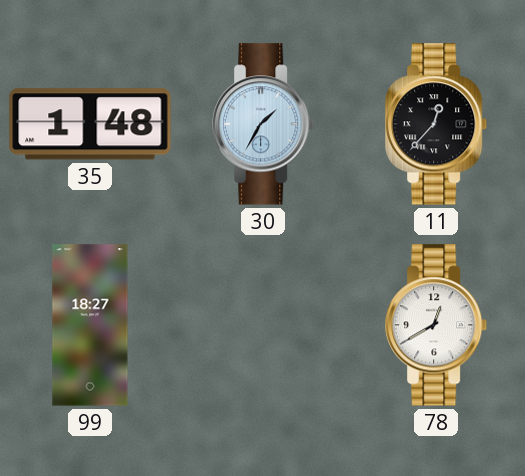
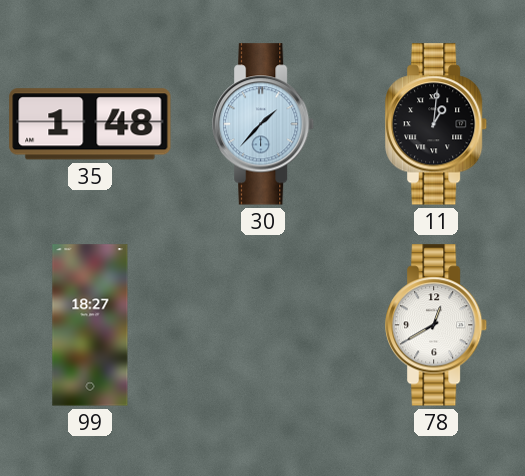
30: 1:35 -> 1:37 (264, 124)
11: 12:37 -> 1:01 (437, 124)
